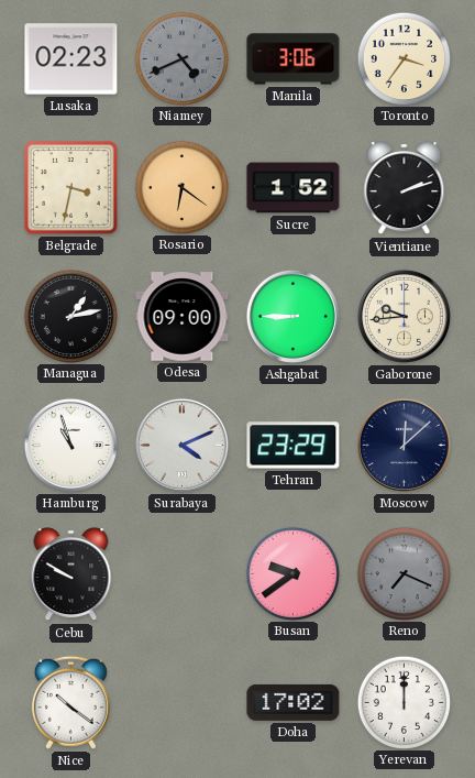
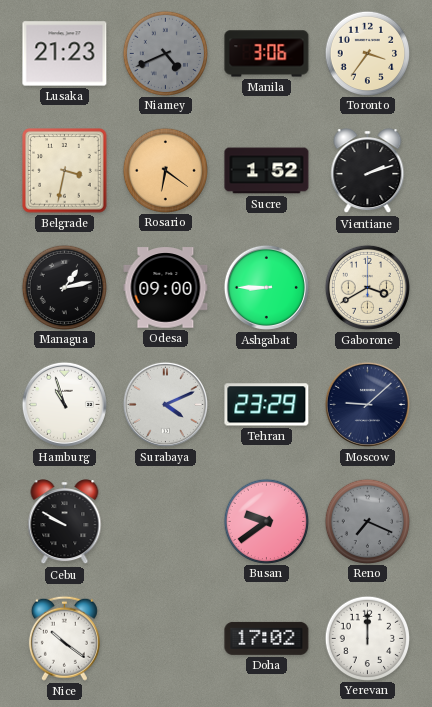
Lusaka: 02:23 -> 21:23 (65, 54)
Gaborone: 9:44 -> 3:40 (367, 287)
Moscow: 12:08 -> 9:08 (367, 404)
